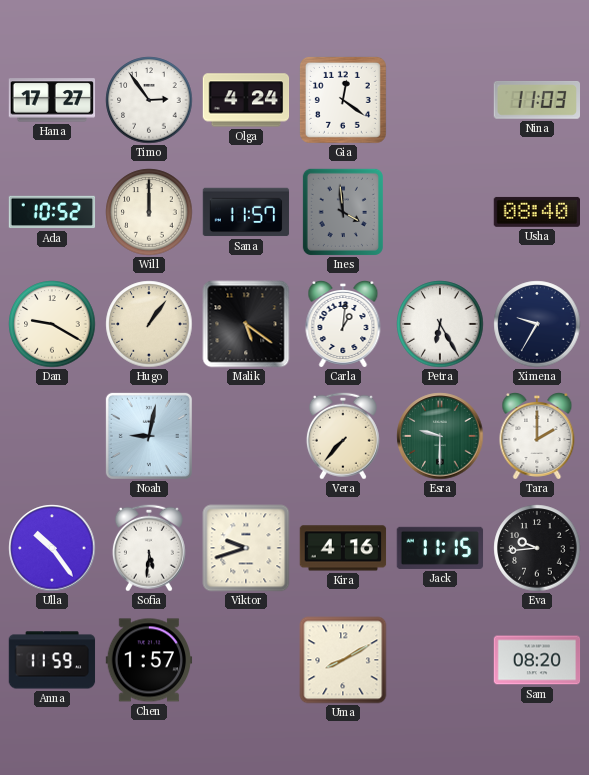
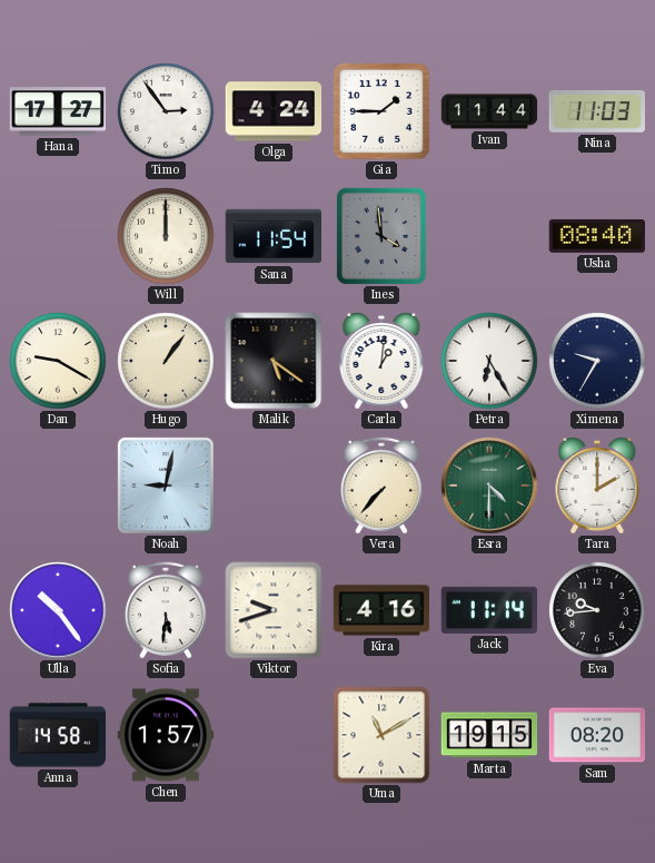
Gia: 12:21 -> 1:45 (381, 111)
Ivan: none -> 11:44 (489, 111)
Ada: 10:52 -> none (52, 212)
Sana: 11:57 -> 11:54 (274, 236)
Esra: 9:30 -> 4:30 (489, 486)
Jack: 11:15 -> 11:14 (489, 610)
Anna: 11:59 -> 14:58 (58, 735)
Uma: 8:10 -> 11:10 (381, 735)
Marta: none -> 19:15 (489, 735)
